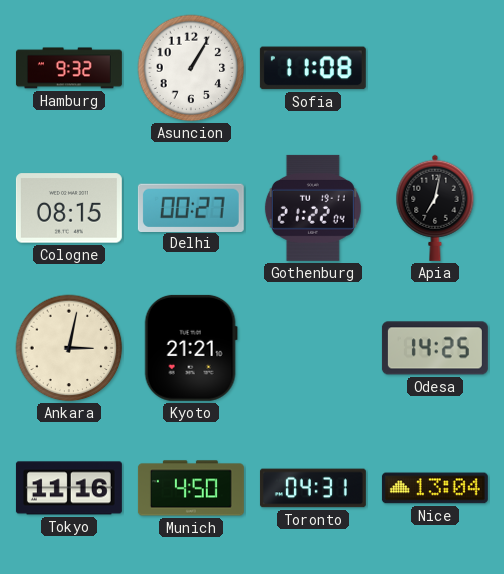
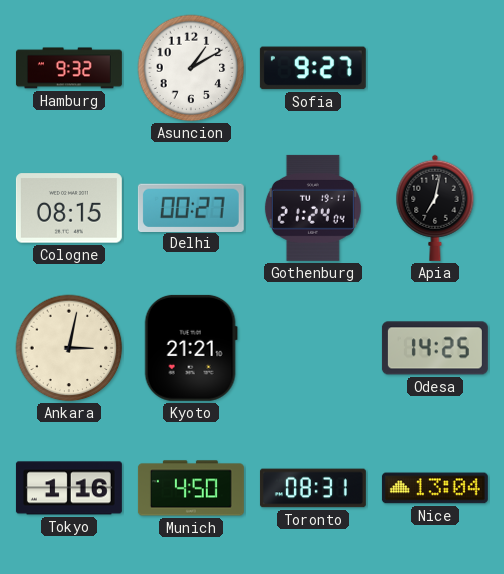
Asuncion: 1:05 -> 1:10 (191, 68)
Sofia: 11:08 -> 9:27 (313, 68)
Gothenburg: 21:22 -> 21:24 (313, 208)
Tokyo: 11:16 -> 1:16 (69, 488)
Toronto: 04:31 -> 08:31 (313, 488)
